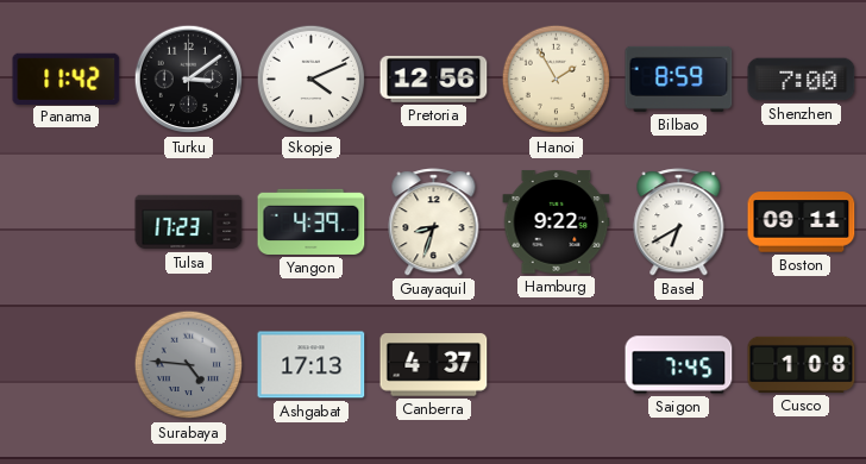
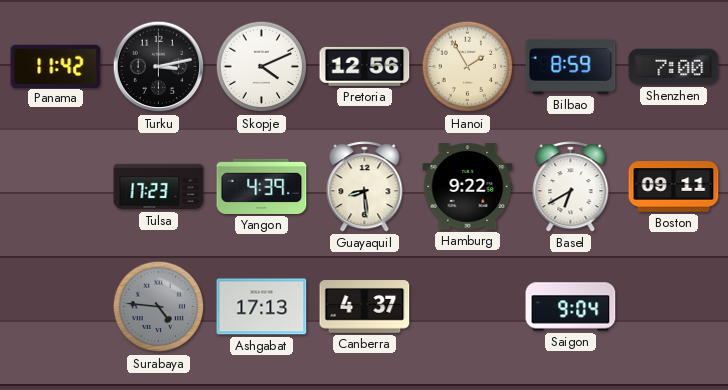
Turku: 3:09 -> 3:13 (159, 67)
Guayaquil: 8:33 -> 8:29 (365, 187)
Saigon: 7:45 -> 9:04 (571, 307)
Cusco: 1:08 -> none (802, 364)
